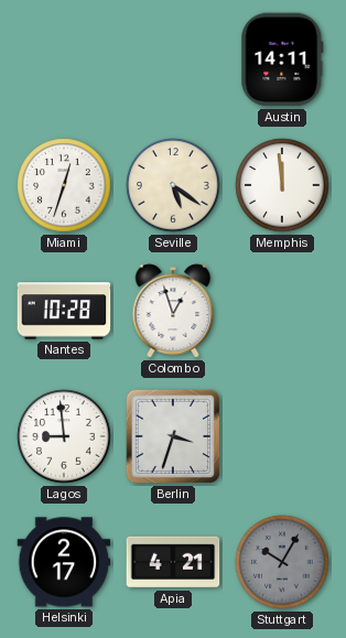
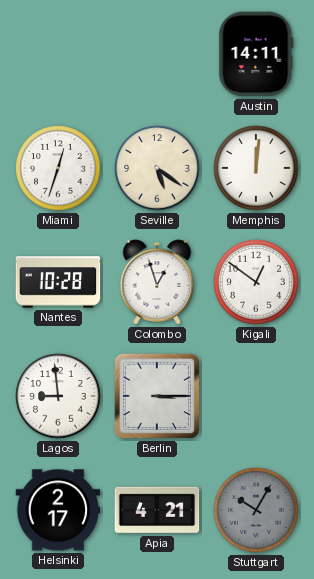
Memphis: 11:59 -> 12:01 (256, 168)
Kigali: none -> 12:51 (256, 282)
Berlin: 3:33 -> 3:15 (157, 396)
